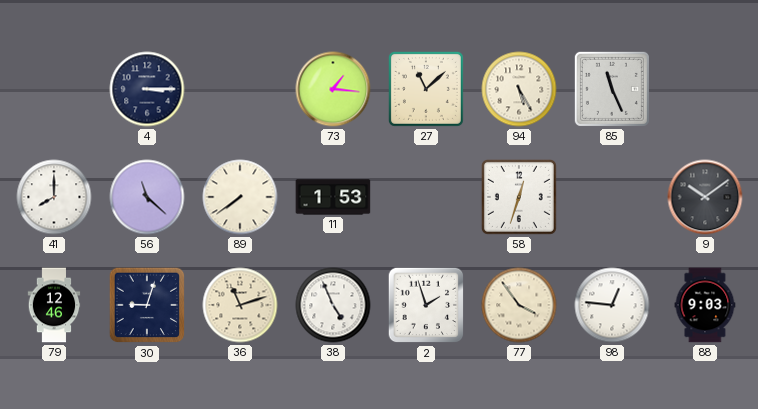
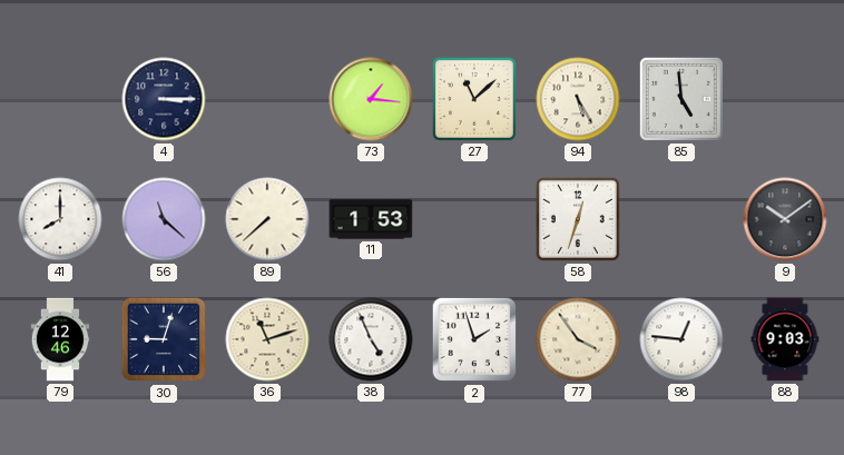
85: 11:26 -> 4:59 (681, 99)
89: 7:39 -> 7:38 (267, 219)
